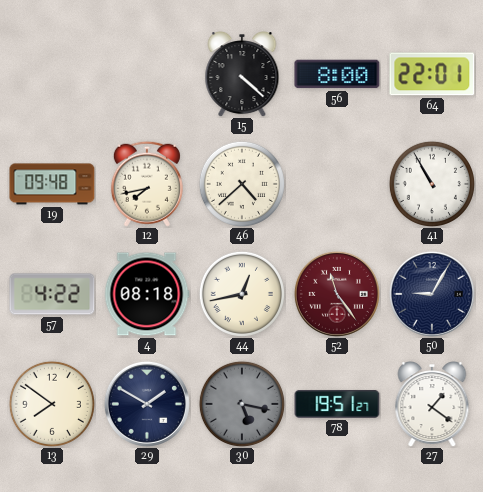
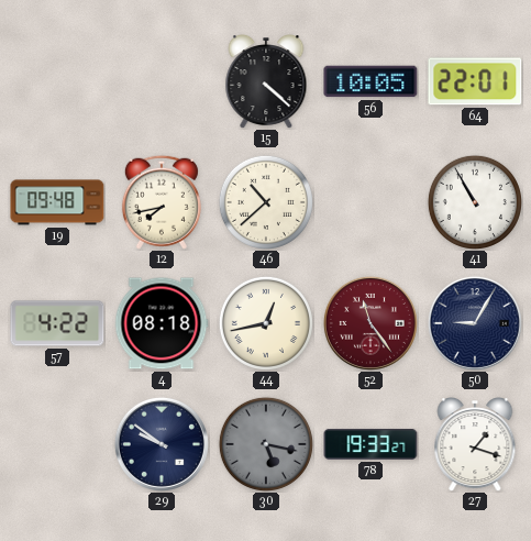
56: 8:00 -> 10:05 (370, 81)
46: 4:38 -> 10:38 (266, 202)
13: 7:51 -> none (52, 404)
29: 1:50 -> 9:51 (162, 444)
78: 19:51 -> 19:33 (370, 444)
27: 1:21 -> 1:18 (475, 445)
